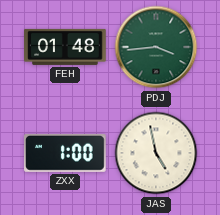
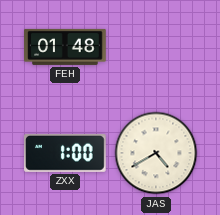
PDJ: 3:44 -> none (156, 47)
JAS: 4:58 -> 4:40 (156, 153)
